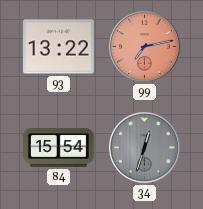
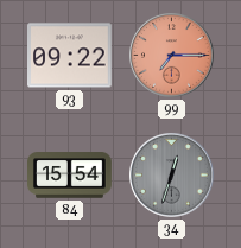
93: 13:22 -> 09:22 (70, 56)
99: 7:13 -> 7:15 (172, 56)
